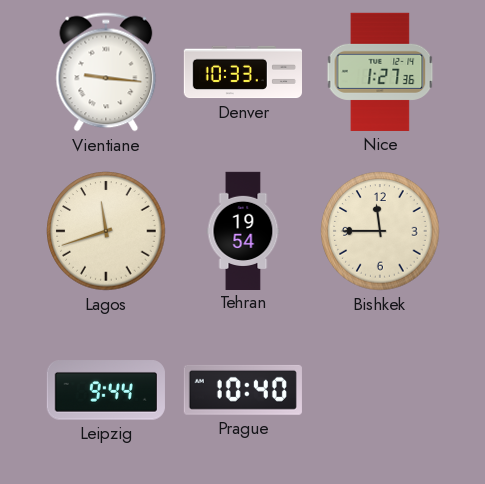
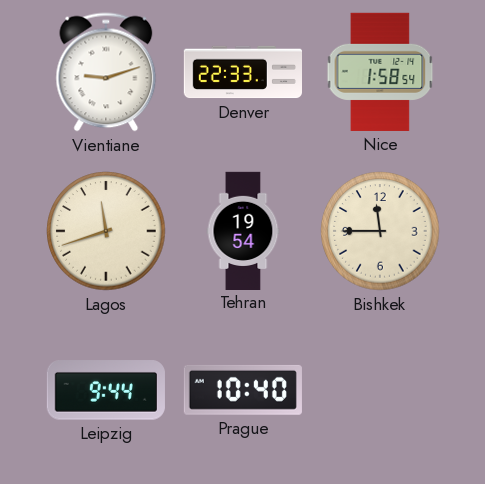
Vientiane: 9:16 -> 9:12 (106, 72)
Denver: 10:33 -> 22:33 (242, 72)
Nice: 1:27 -> 1:58 (380, 72)
